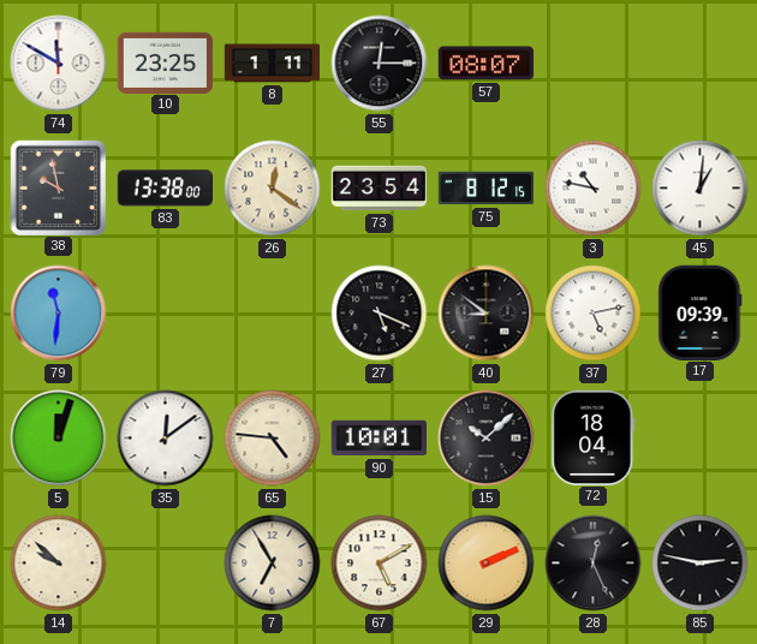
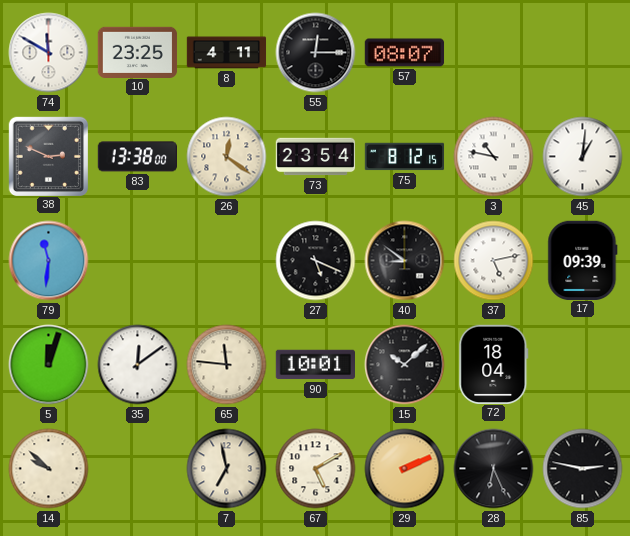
8: 1:11 -> 4:11 (227, 53)
38: 9:58 -> 2:49 (48, 156)
65: 4:46 -> 11:46 (227, 365)
7: 6:55 -> 6:58 (227, 469)
28: 12:26 -> 6:26 (494, 469)
